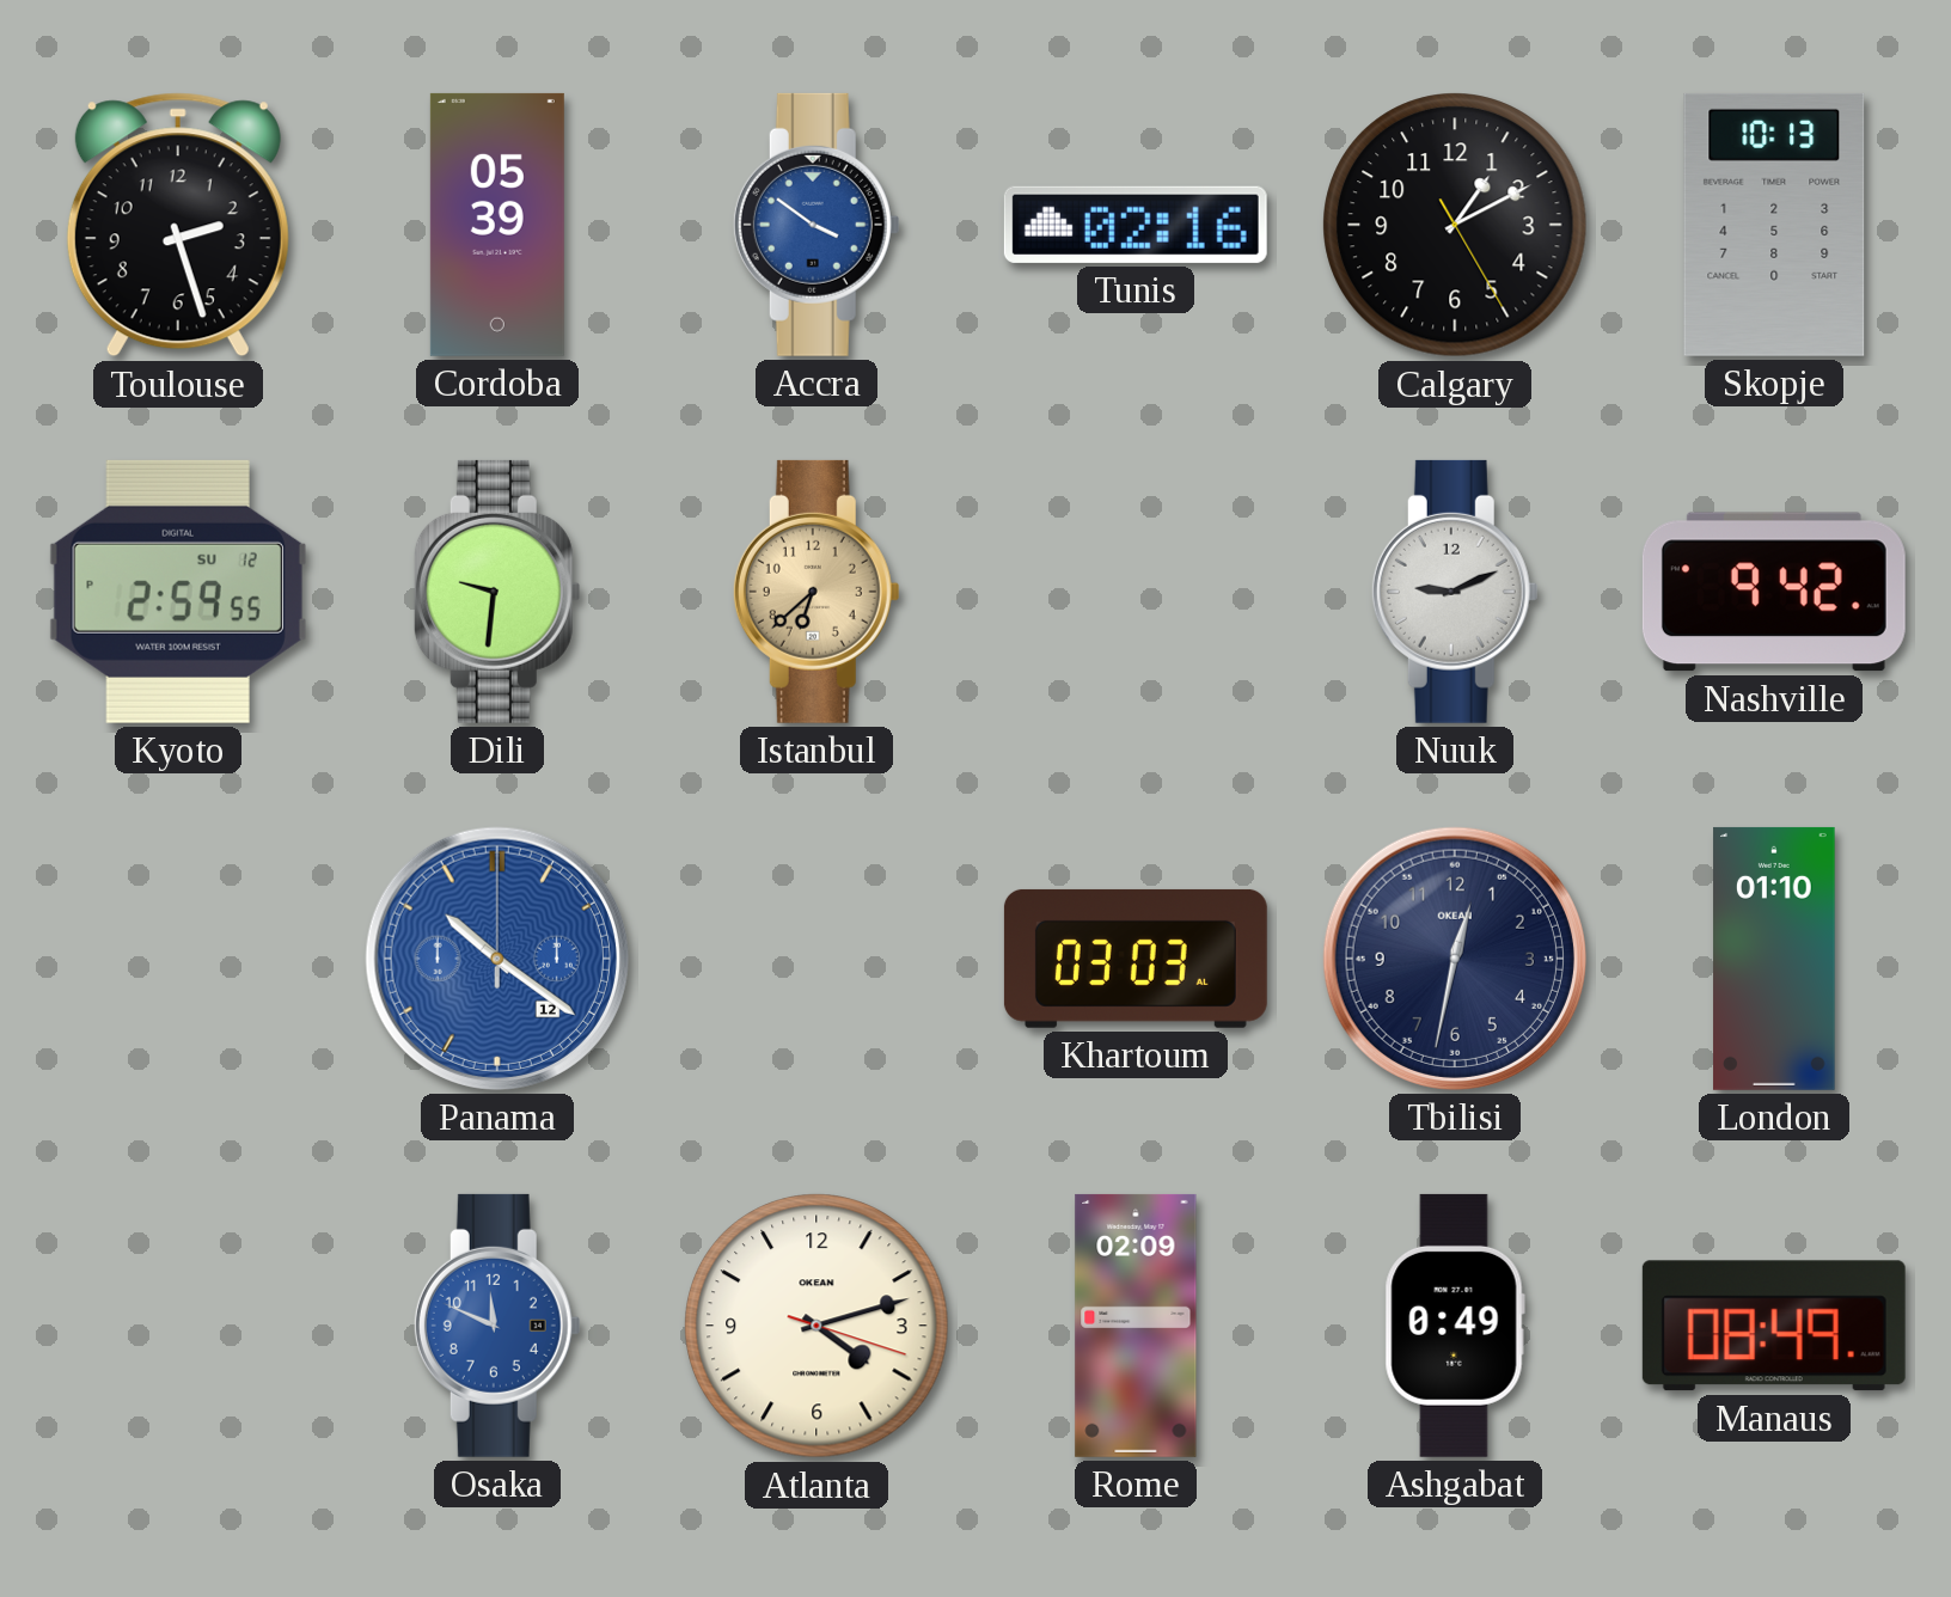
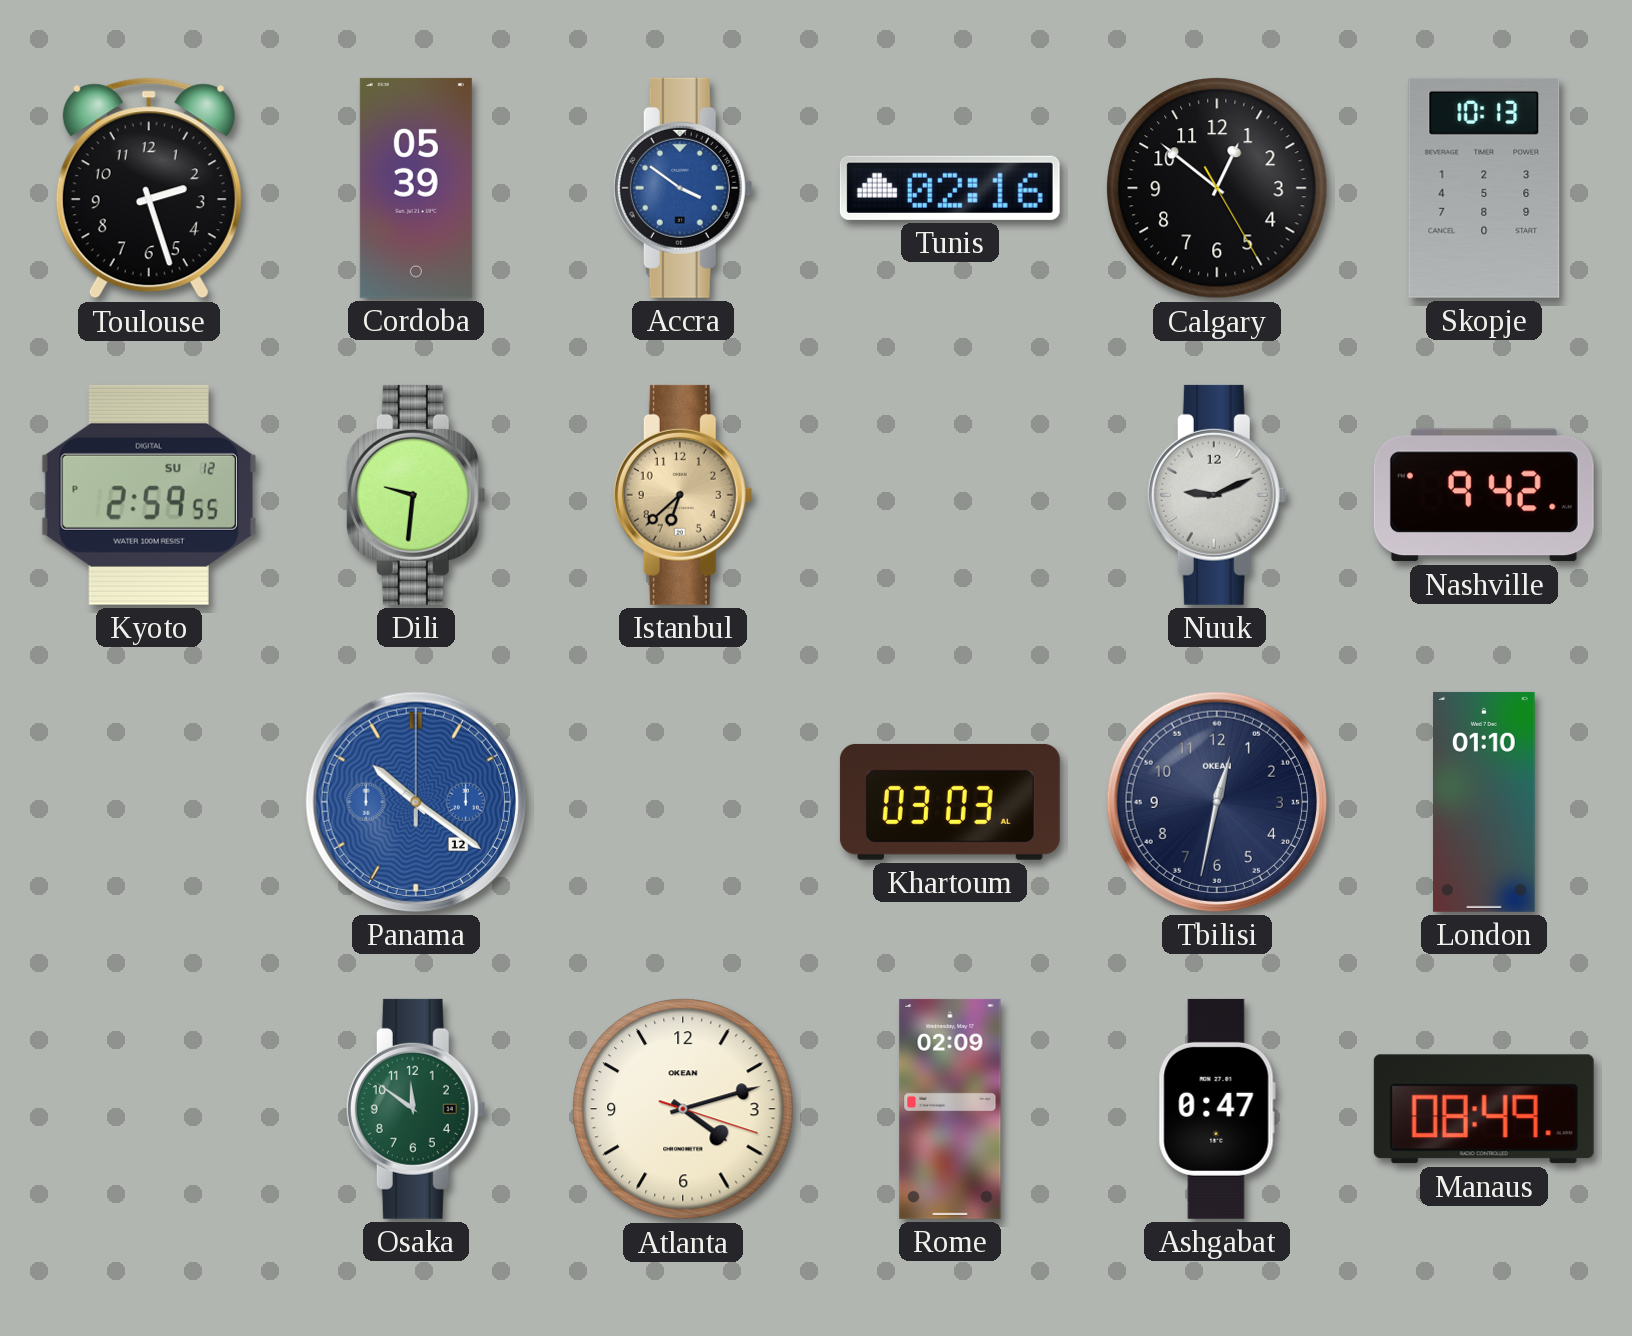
Calgary: 1:10 -> 12:51 (1217, 188)
Osaka: 11:49 -> 11:51 (416, 1109)
Osaka dial: blue -> green (416, 1109)
Ashgabat: 0:49 -> 0:47 (1217, 1109)
